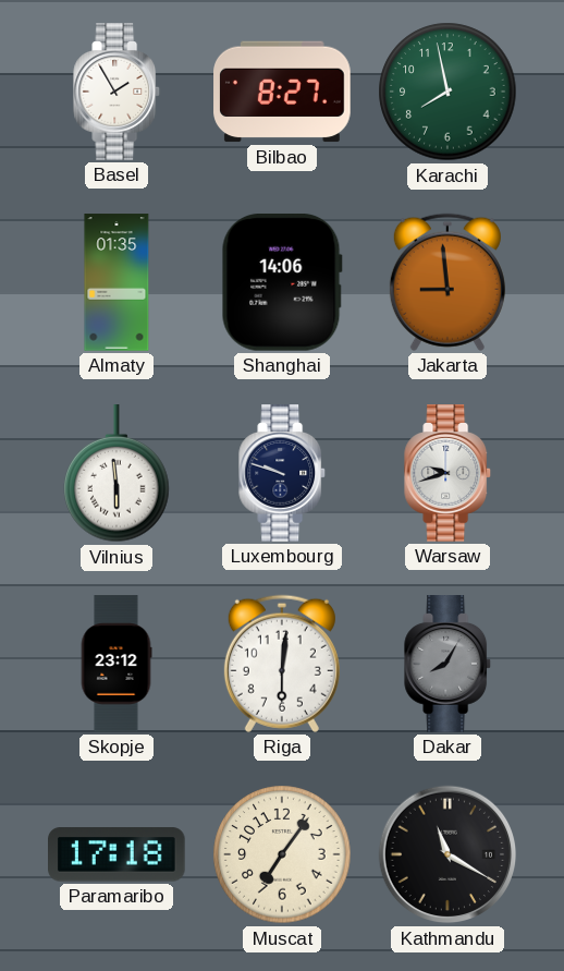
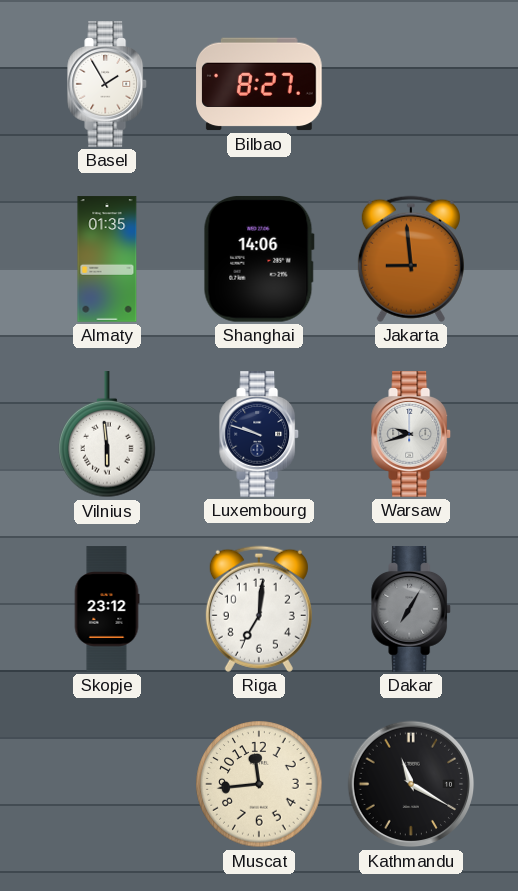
Karachi: 7:58 -> none (447, 92)
Riga: 6:01 -> 7:01 (259, 609)
Dakar: 8:05 -> 7:05 (412, 609)
Paramaribo: 17:18 -> none (118, 854)
Muscat: 7:06 -> 11:44 (259, 784)
